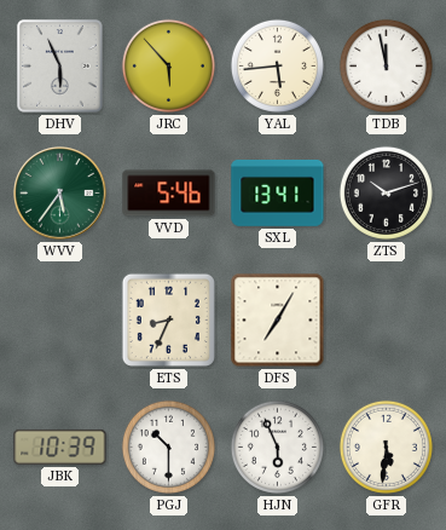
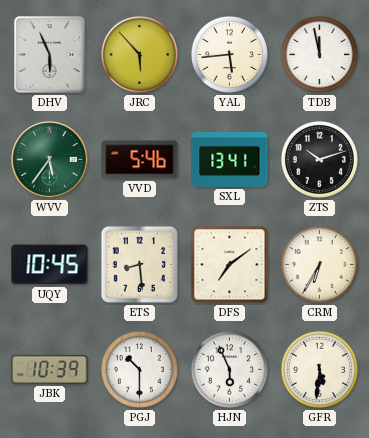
UQY: none -> 10:45 (50, 265)
ETS: 8:34 -> 8:29 (139, 264)
DFS: 7:05 -> 7:09 (230, 265)
CRM: none -> 6:35 (319, 264)
